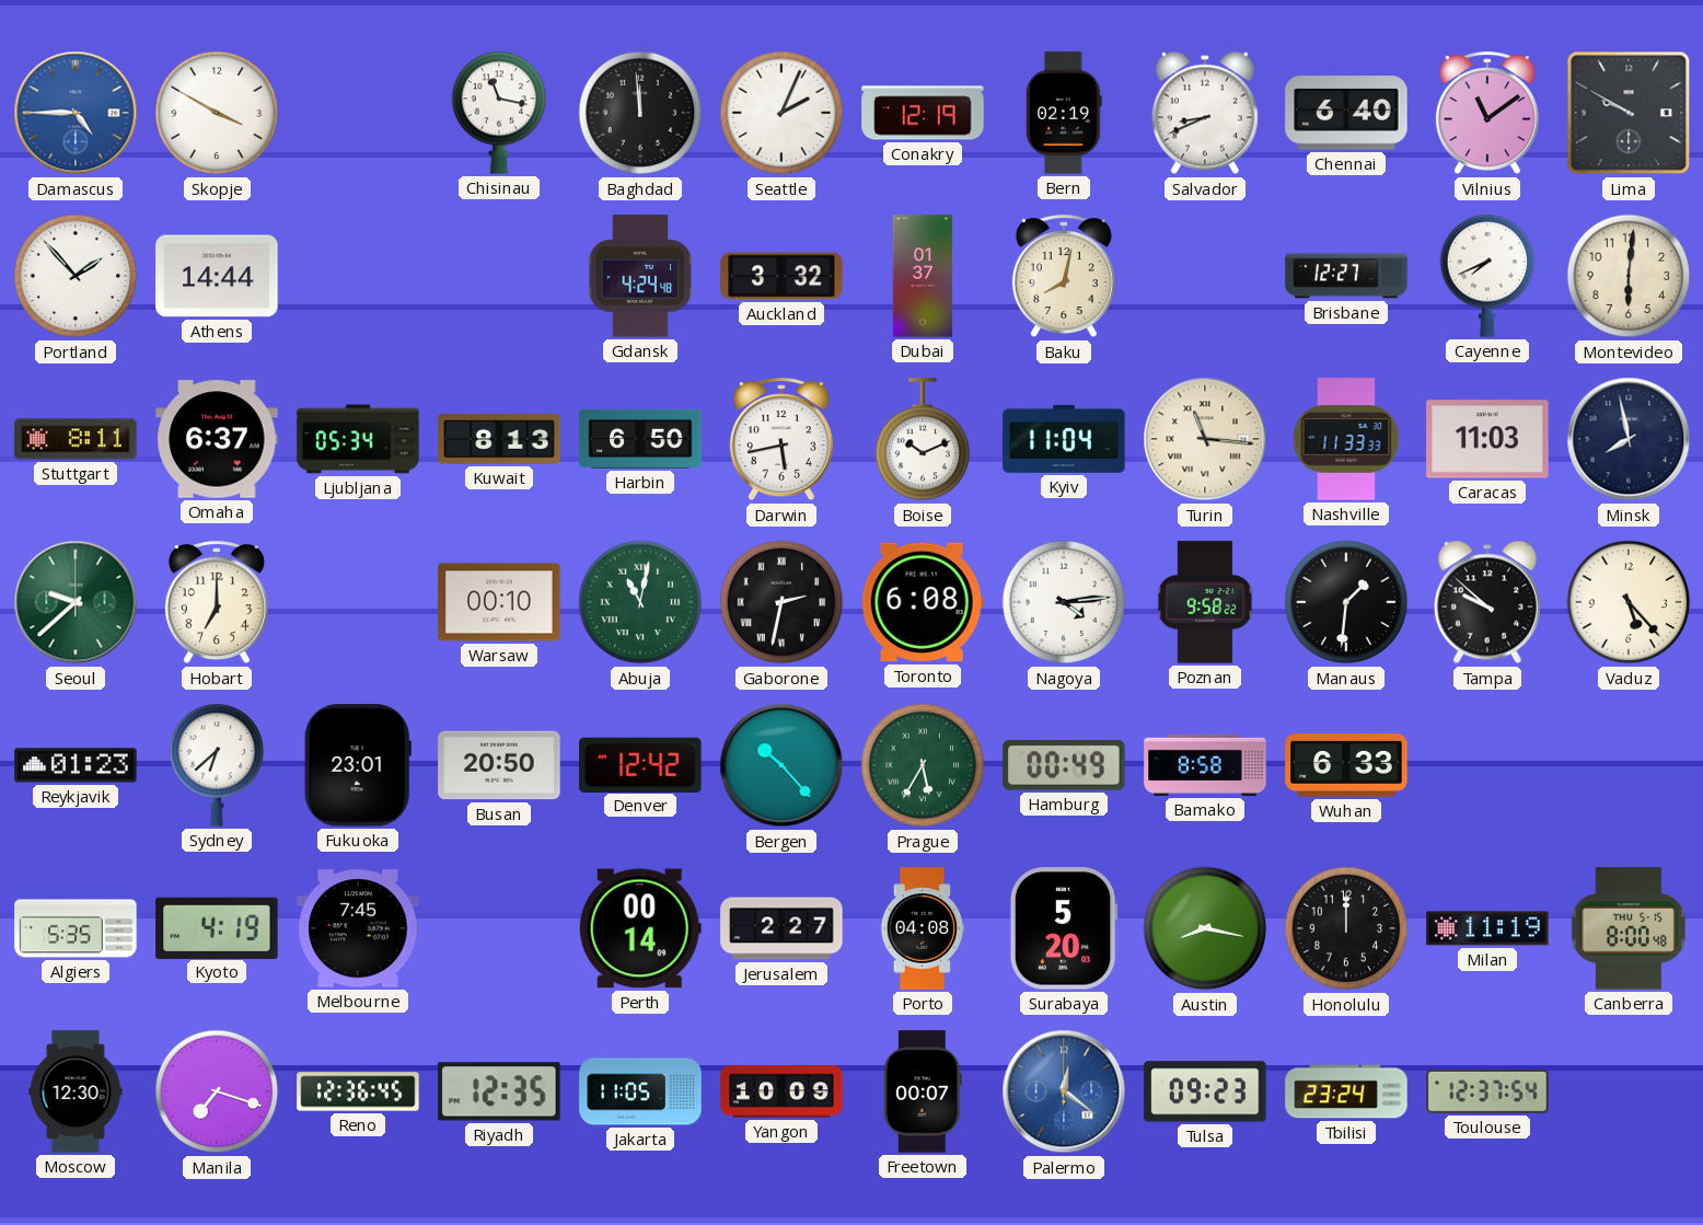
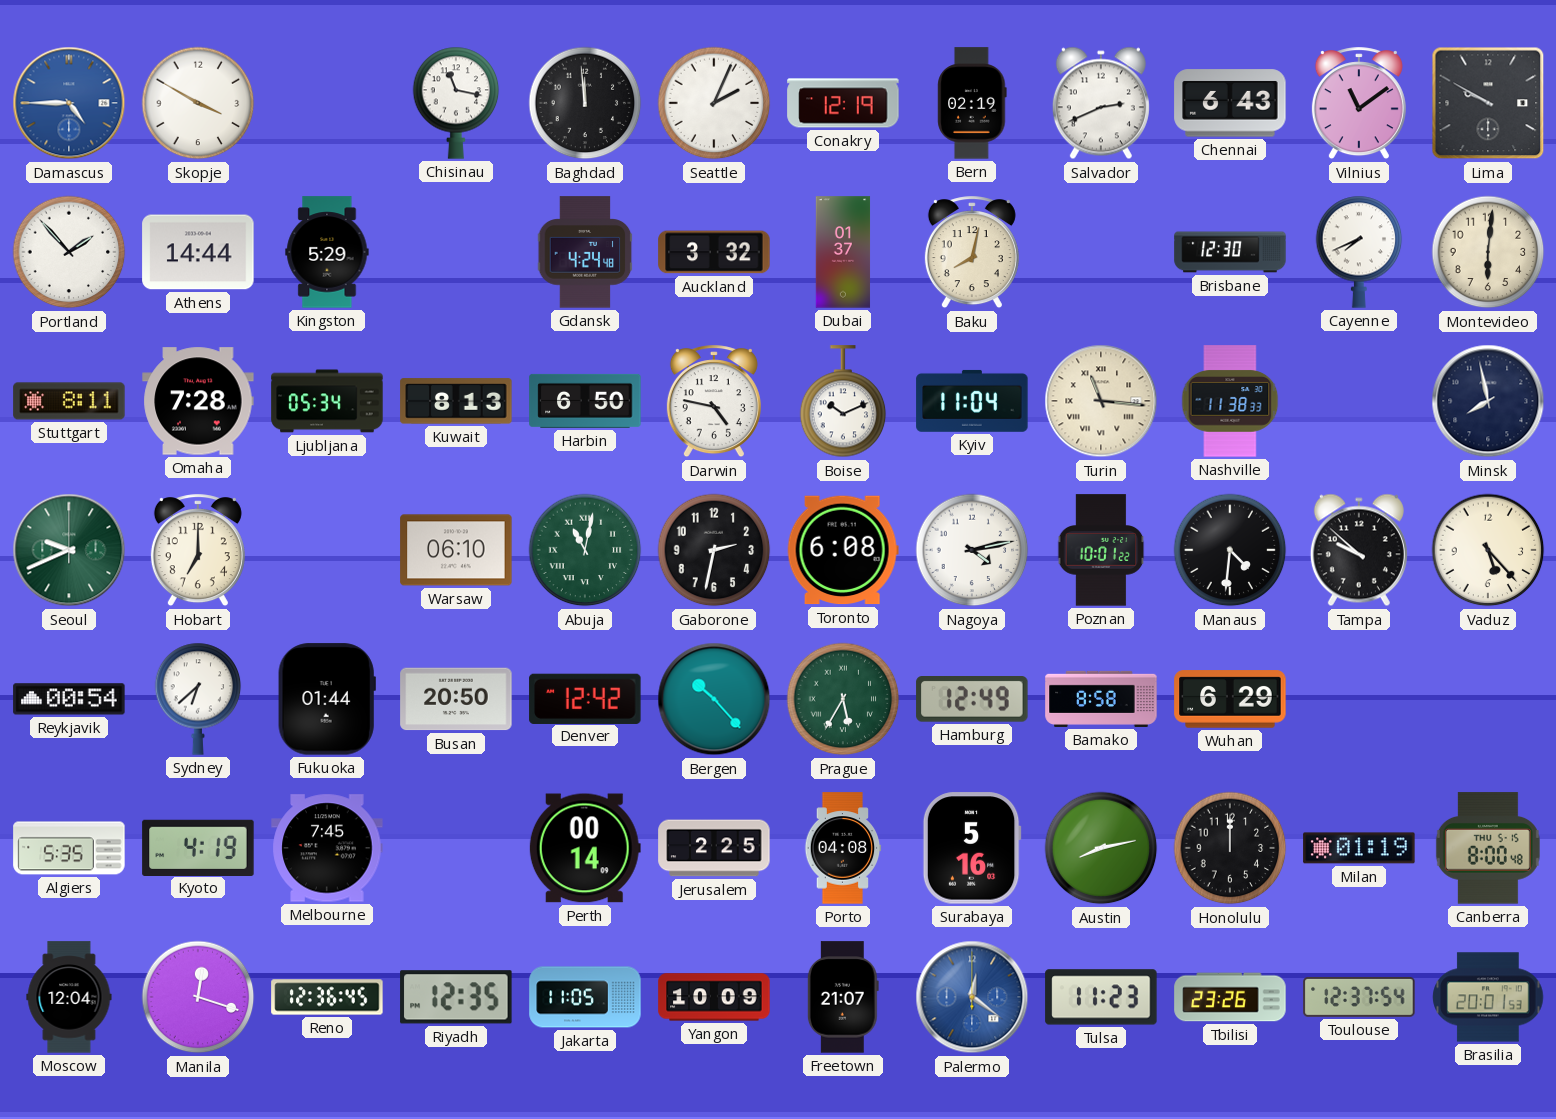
Salvador: 8:41 -> 2:41 (1101, 103)
Chennai: 6:40 -> 6:43 (1230, 103)
Kingston: none -> 5:29 (327, 252)
Brisbane: 12:27 -> 12:30 (1230, 252)
Omaha: 6:37 -> 7:28 (198, 401)
Darwin: 5:43 -> 4:47 (714, 402)
Nashville: 11:33 -> 11:38 (1230, 401)
Caracas: 11:03 -> none (1487, 439)
Seoul: 9:38 -> 9:41 (69, 550)
Warsaw: 00:10 -> 06:10 (456, 550)
Gaborone numerals: Roman -> Arabic (714, 550)
Nagoya: 4:14 -> 4:13 (972, 550)
Poznan: 9:58 -> 10:01 (1101, 550)
Manaus: 1:31 -> 4:31 (1230, 550)
Reykjavik: 01:23 -> 00:54 (69, 699)
Fukuoka: 23:01 -> 01:44 (327, 699)
Hamburg: 00:49 -> 12:49 (972, 699)
Wuhan: 6:33 -> 6:29 (1230, 699)
Jerusalem: 2:27 -> 2:25 (714, 848)
Surabaya: 5:20 -> 5:16 (972, 848)
Austin: 8:17 -> 8:13 (1101, 848)
Milan: 11:19 -> 01:19 (1359, 848)
Moscow: 12:30 -> 12:04 (69, 997)
Manila: 7:18 -> 12:18 (198, 997)
Freetown: 00:07 -> 21:07 (843, 997)
Tulsa: 09:23 -> 11:23 (1101, 997)
Tbilisi: 23:24 -> 23:26 (1230, 997)
Brasilia: none -> 20:01 (1488, 997)
